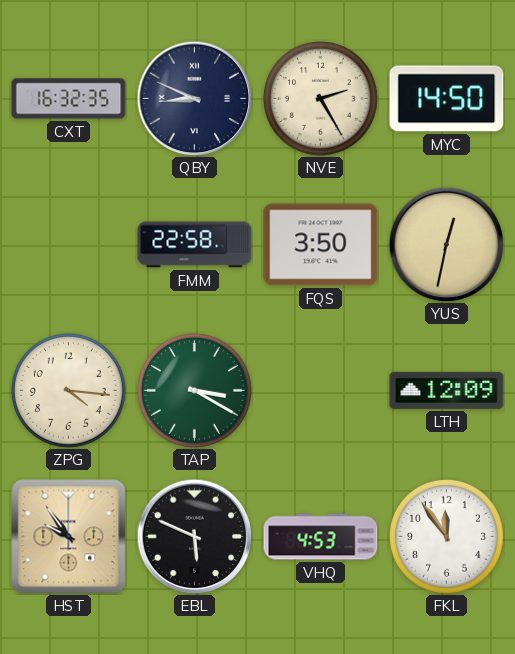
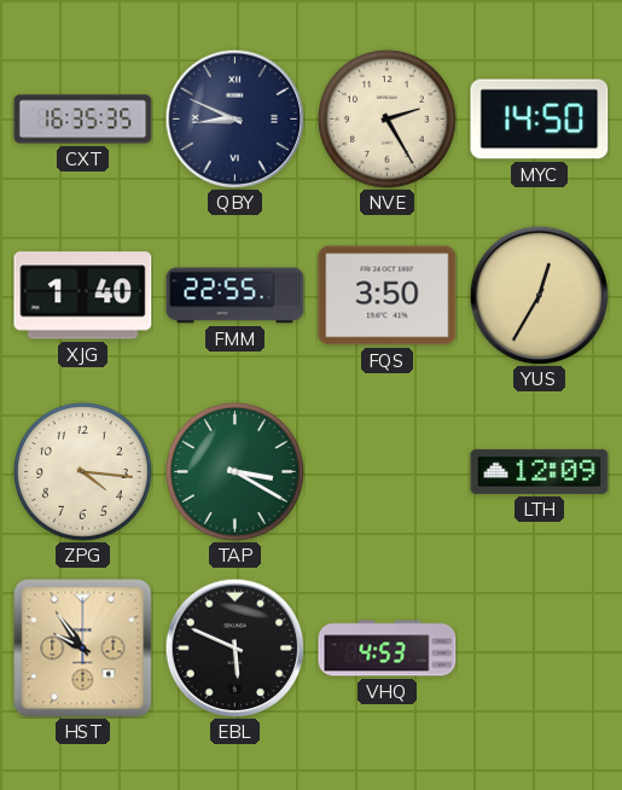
CXT: 16:32 -> 16:35 (83, 120)
XJG: none -> 1:40 (83, 296)
FMM: 22:58 -> 22:55 (236, 296)
YUS: 12:32 -> 12:35 (539, 295)
FKL: 11:54 -> none (446, 536)
